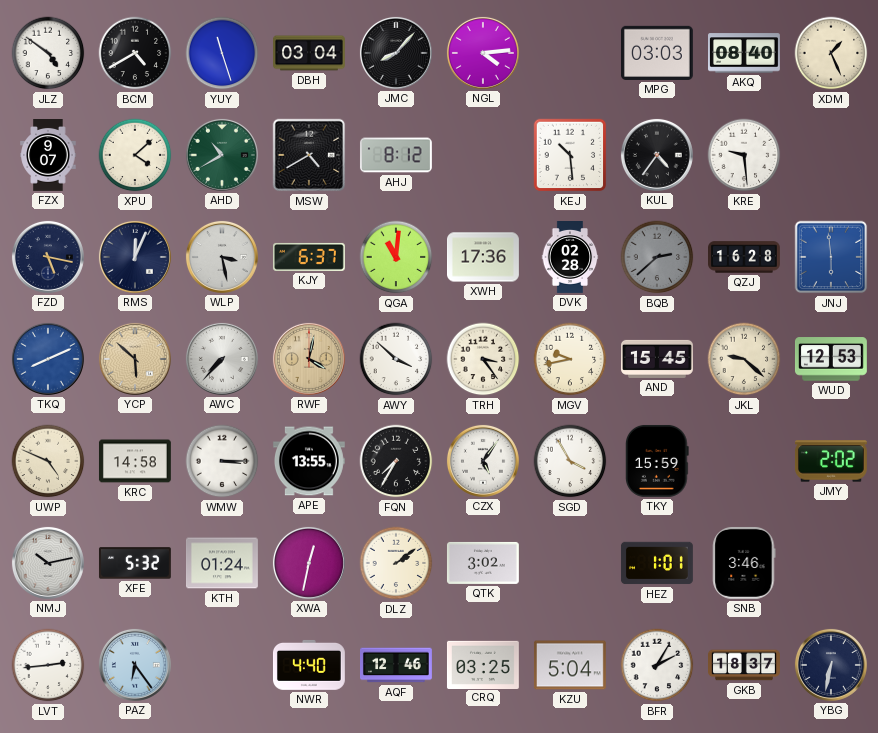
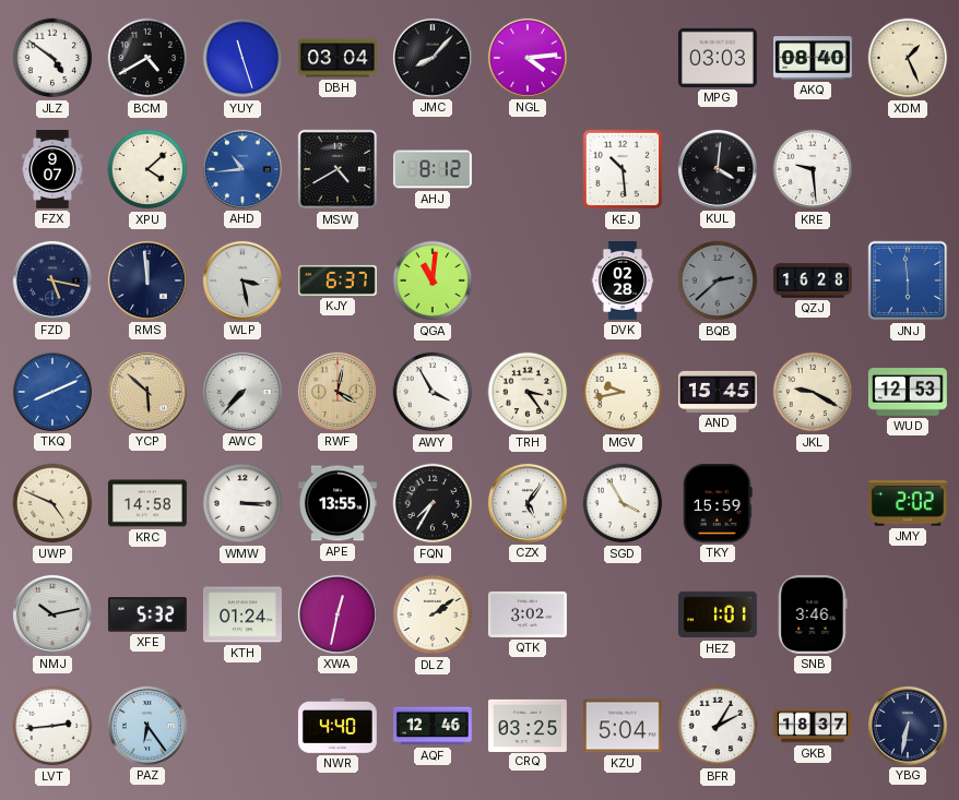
AHD: 10:40 -> 10:44 (242, 169)
AHD dial: green -> blue (242, 169)
KUL: 4:36 -> 4:01 (718, 169)
RMS: 12:04 -> 11:59 (147, 280)
XWH: 17:36 -> none (484, 257)
AWY: 3:52 -> 3:55 (433, 392)
JKL: 9:22 -> 9:20 (813, 392)
